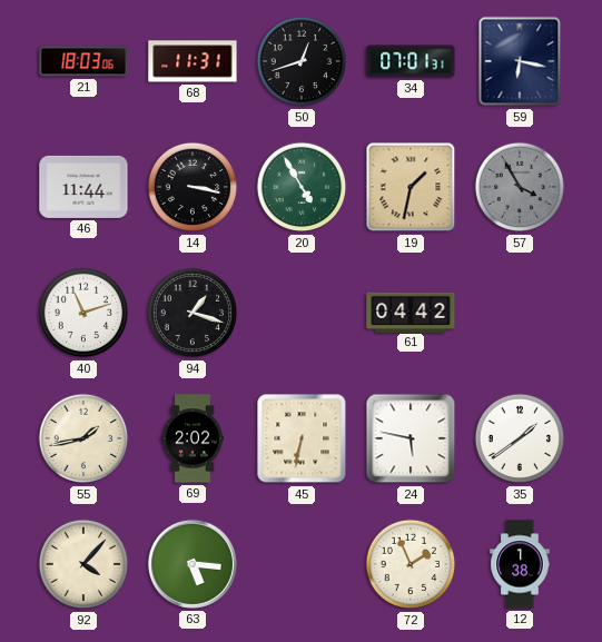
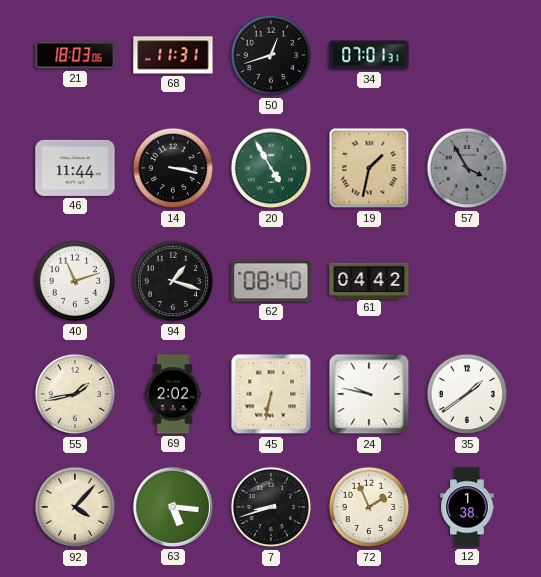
59: 6:17 -> none (520, 61)
62: none -> 08:40 (271, 281)
24: 5:47 -> 9:47 (369, 394)
7: none -> 8:42 (271, 507)
